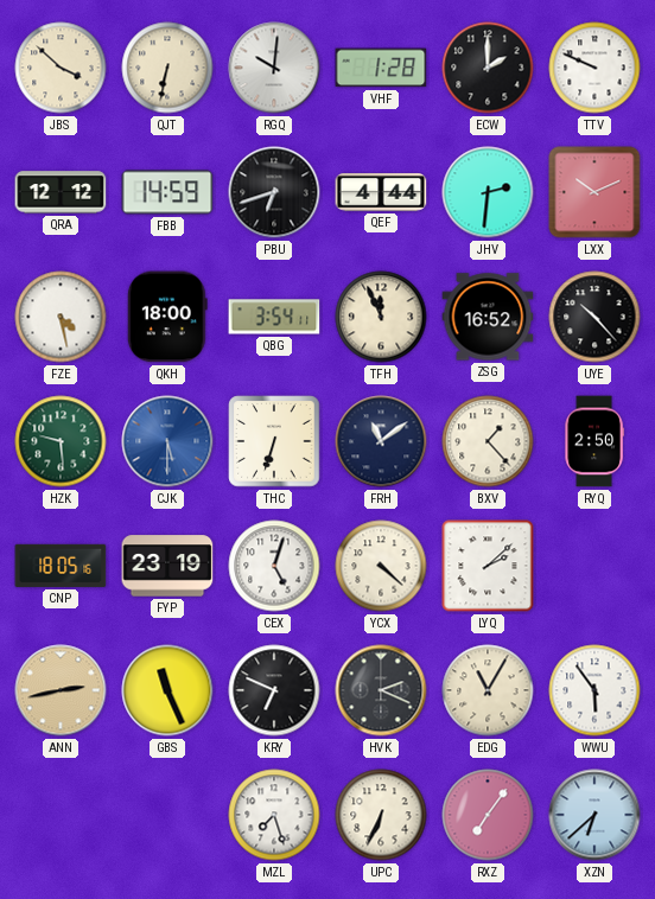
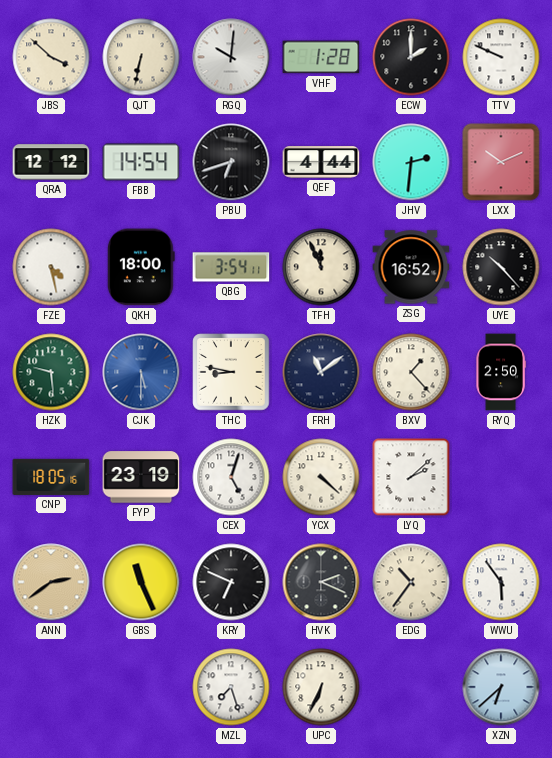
FBB: 14:59 -> 14:54 (141, 162)
THC: 6:33 -> 8:47 (231, 372)
ANN: 2:43 -> 2:39 (51, 582)
EDG: 11:05 -> 10:36 (411, 582)
RXZ: 7:06 -> none (488, 815)
